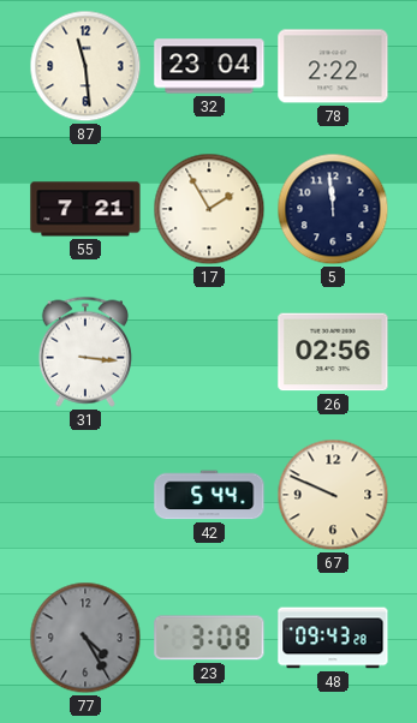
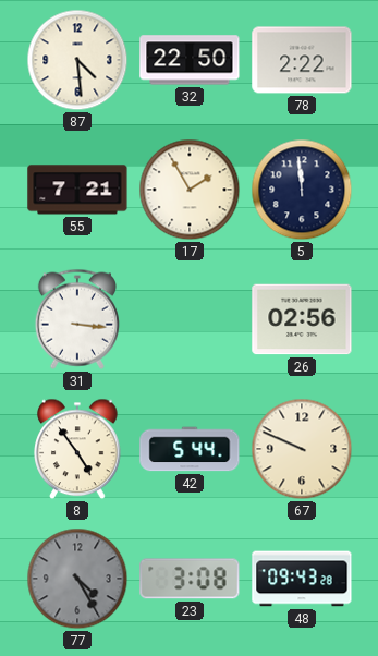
87: 11:29 -> 4:29 (77, 60)
32: 23:04 -> 22:50 (190, 60)
8: none -> 4:54 (77, 449)
